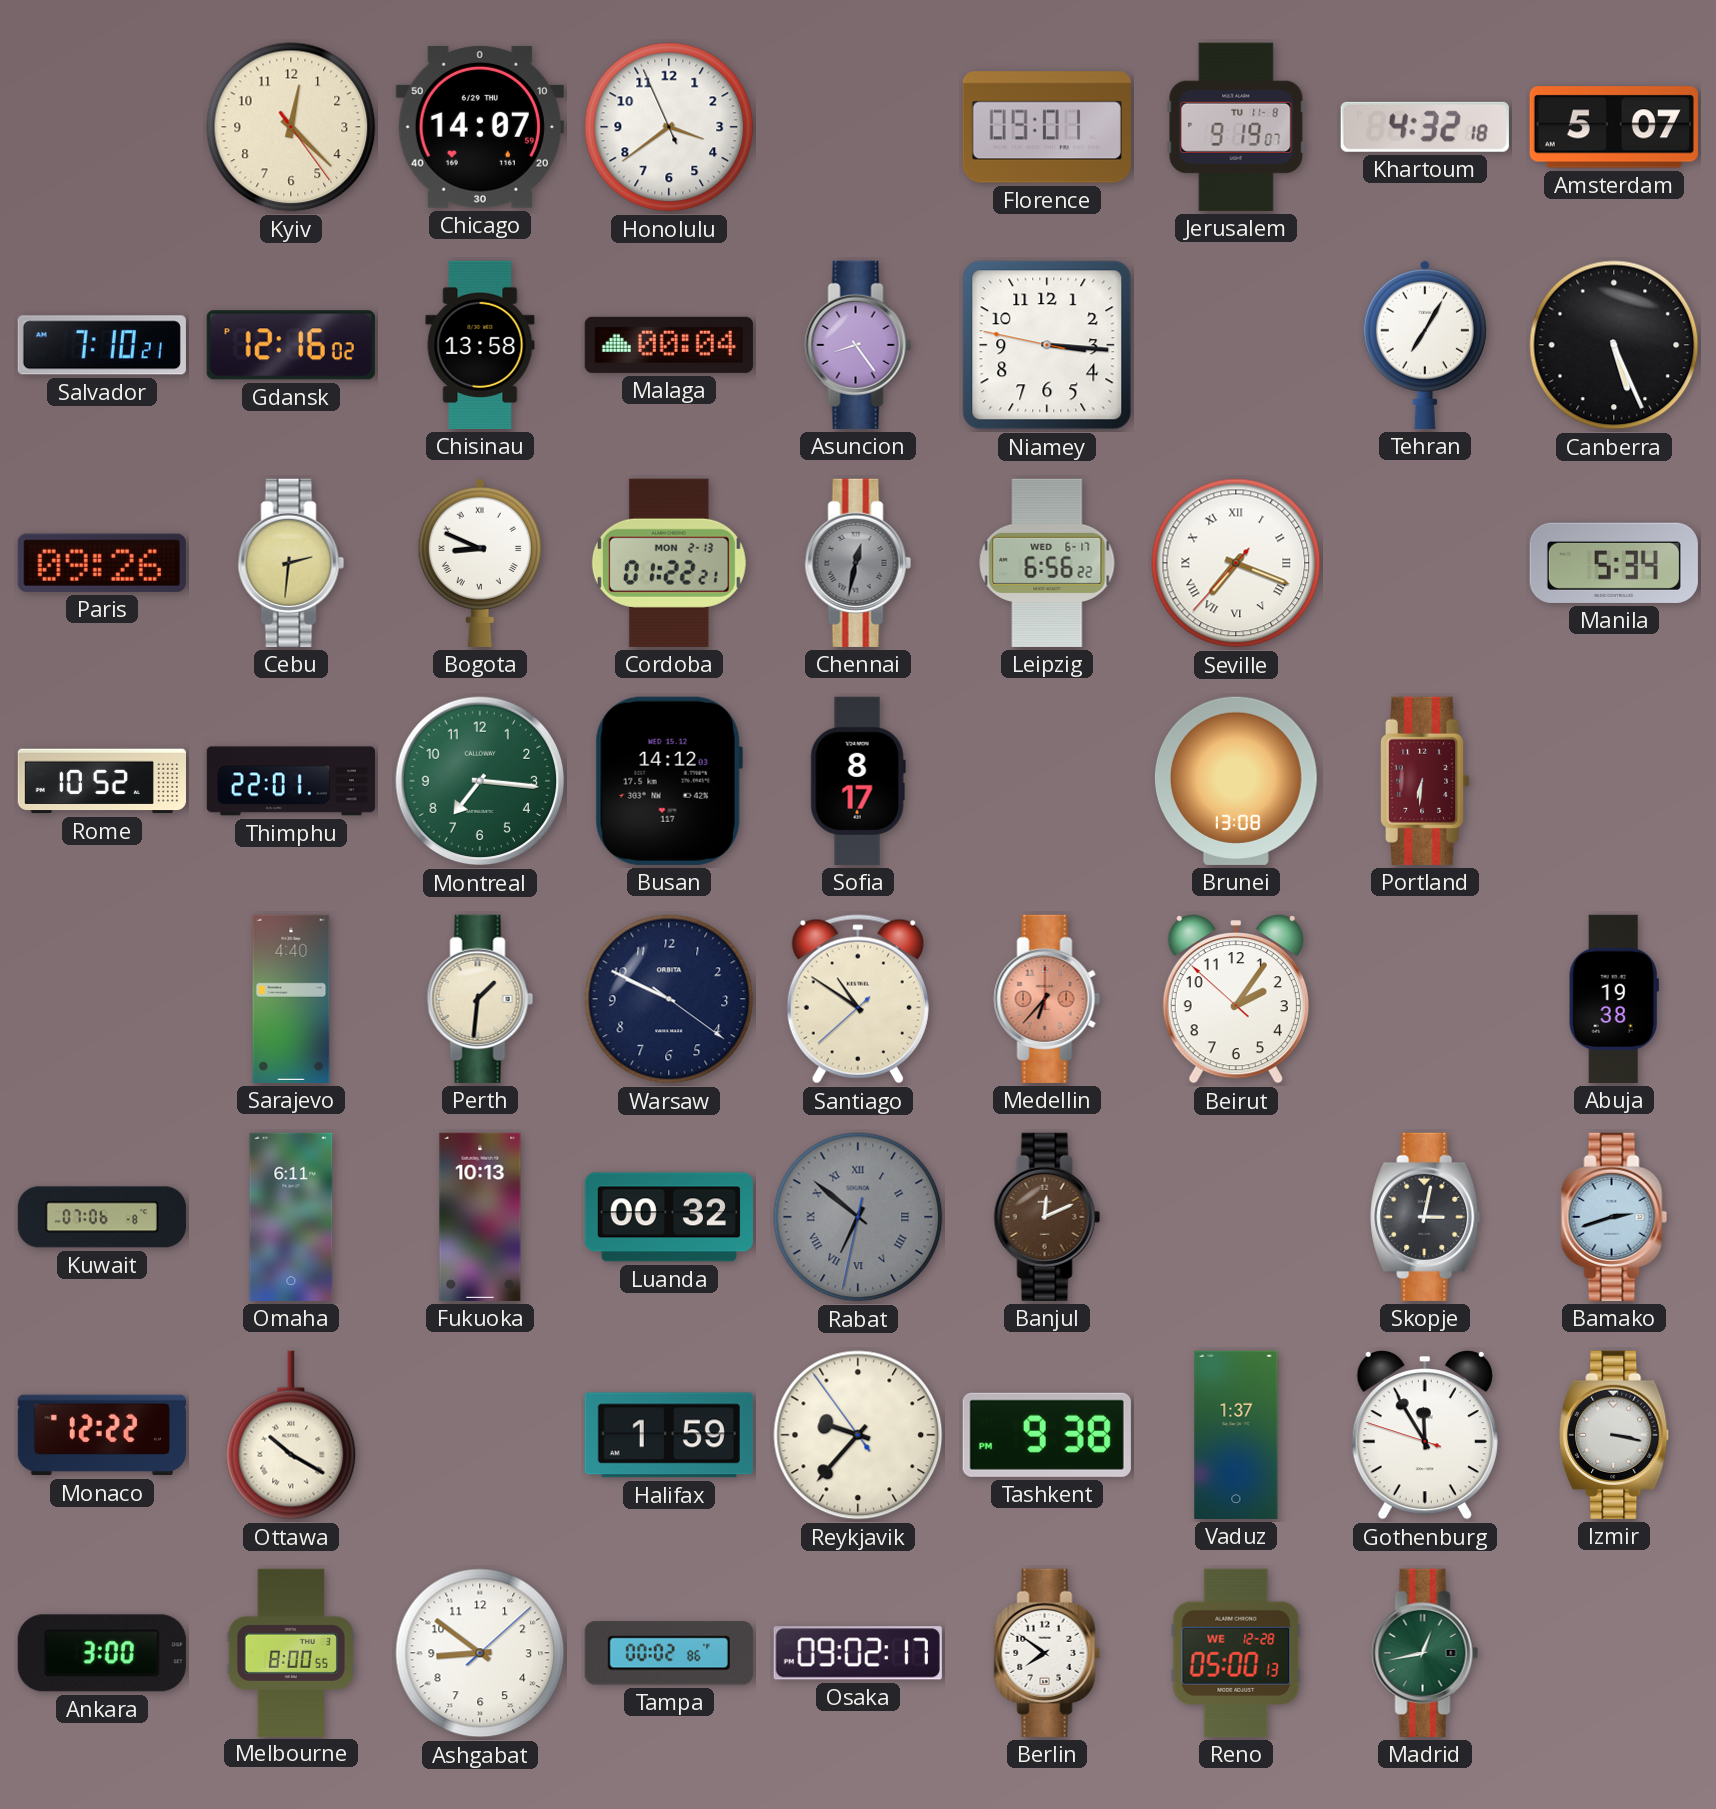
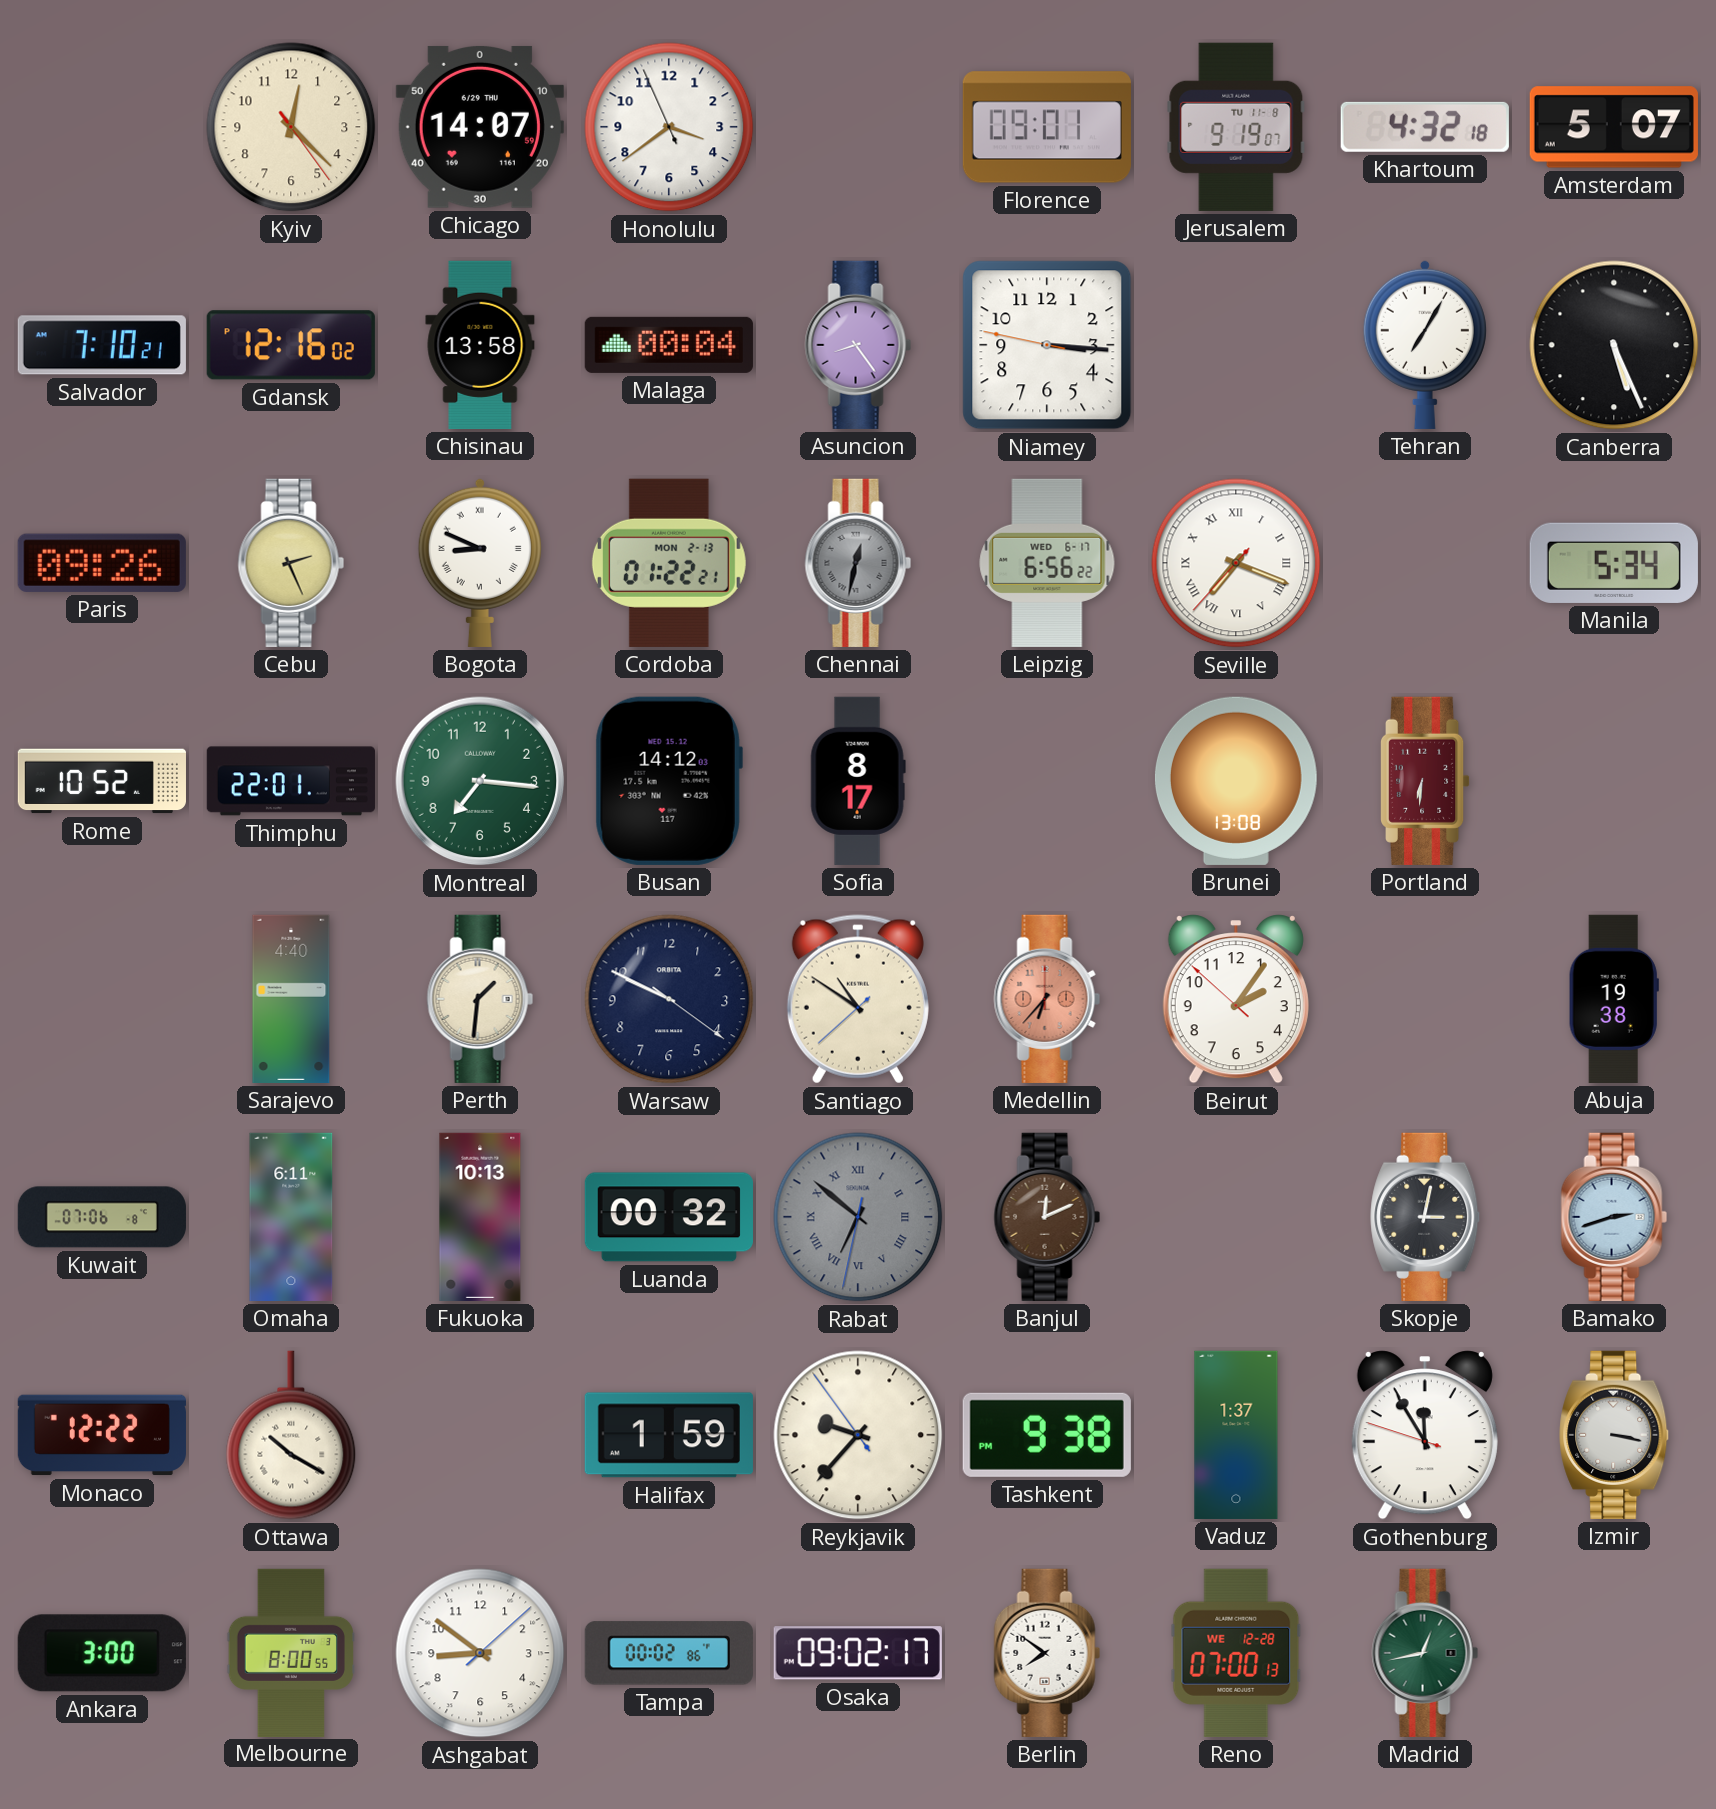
Cebu: 2:31 -> 2:26 (291, 563)
Reno: 05:00 -> 07:00 (1236, 1653)
